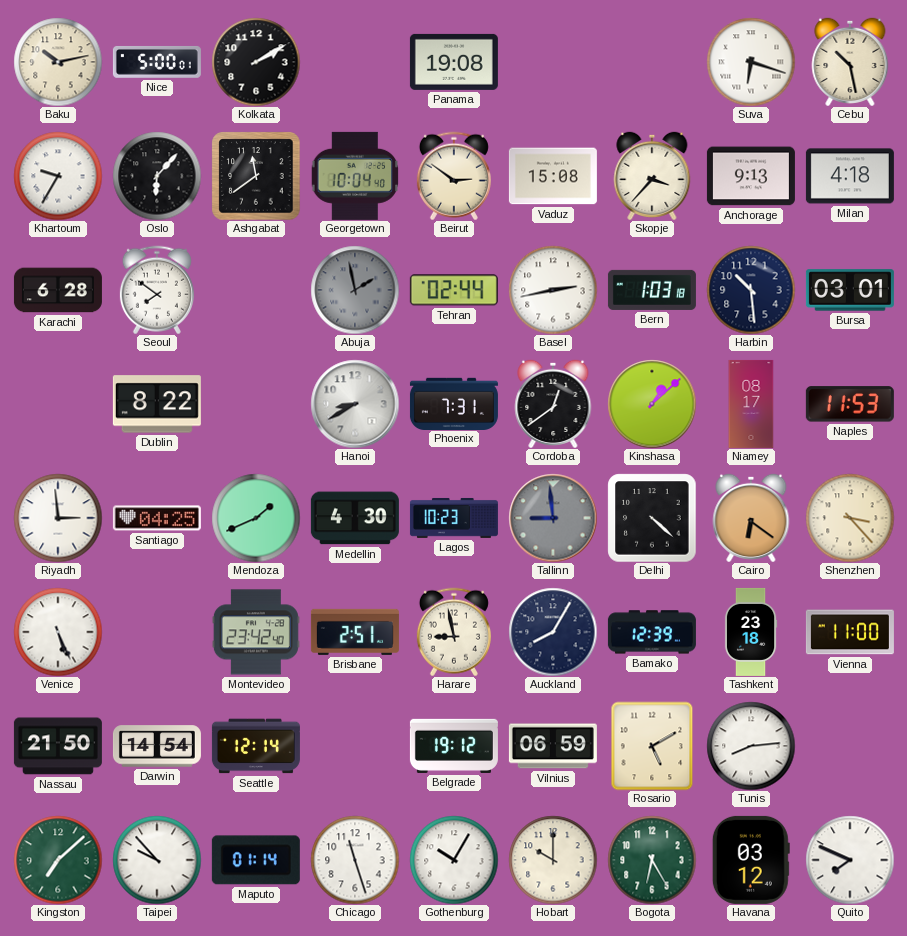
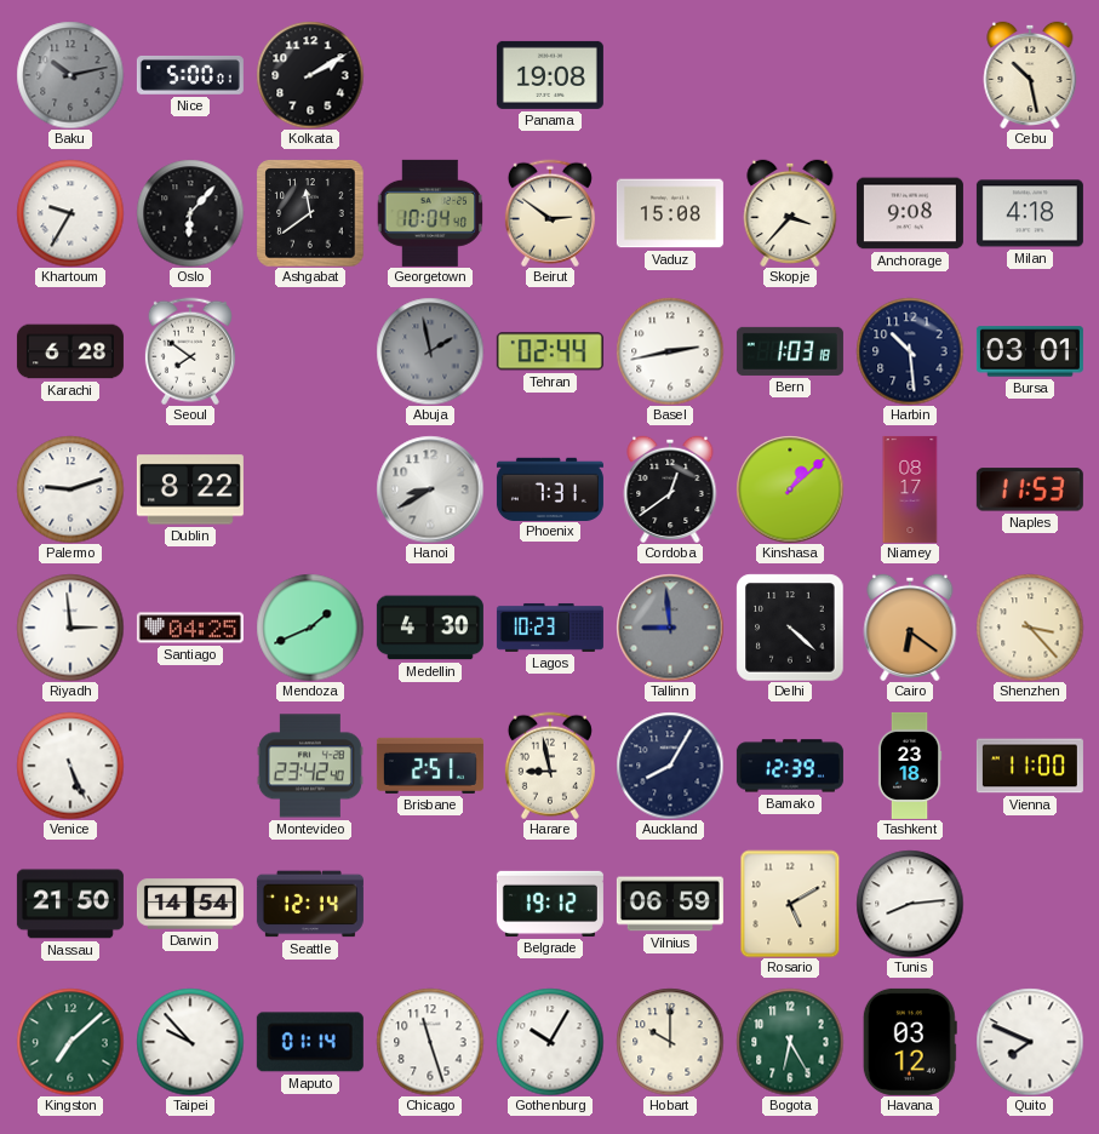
Baku dial: cream -> grey (70, 75)
Suva: 6:18 -> none (751, 62)
Anchorage: 9:13 -> 9:08 (910, 213)
Palermo: none -> 9:12 (70, 489)
